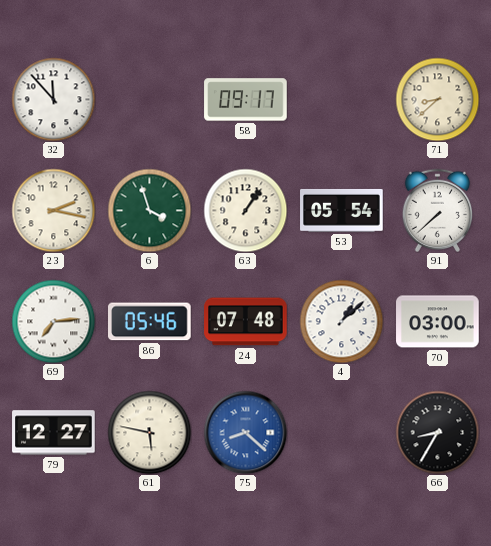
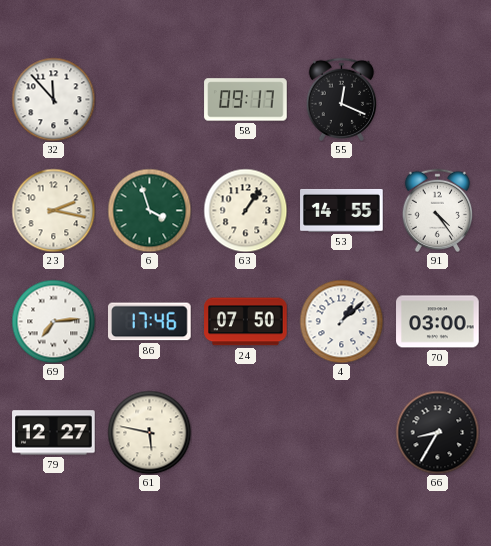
55: none -> 12:19 (342, 99)
71: 8:38 -> none (437, 99)
53: 05:54 -> 14:55 (342, 210)
91: 7:38 -> 4:24 (438, 210)
86: 05:46 -> 17:46 (150, 322)
24: 07:48 -> 07:50 (246, 322)
75: 8:22 -> none (245, 432)
